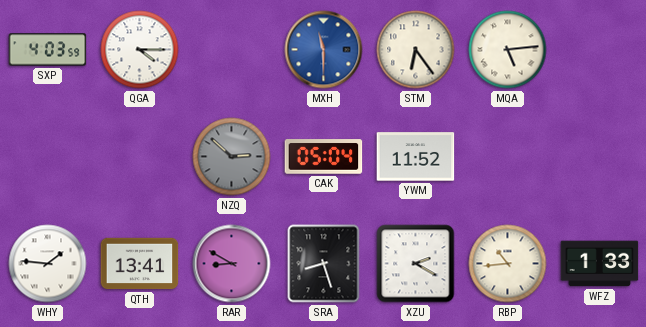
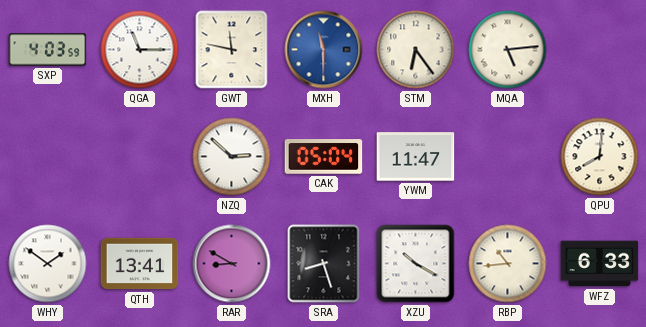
QGA: 4:15 -> 11:15 (140, 50)
GWT: none -> 11:47 (232, 50)
NZQ dial: grey -> white (232, 157)
YWM: 11:52 -> 11:47 (416, 157)
QPU: none -> 8:01 (600, 157)
WHY: 1:46 -> 1:51 (48, 264)
XZU: 2:20 -> 10:20 (416, 264)
WFZ: 1:33 -> 6:33 (600, 264)
